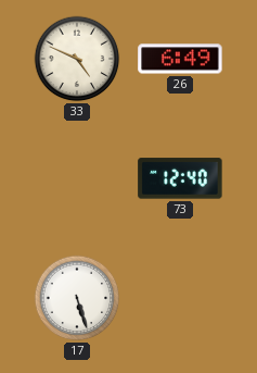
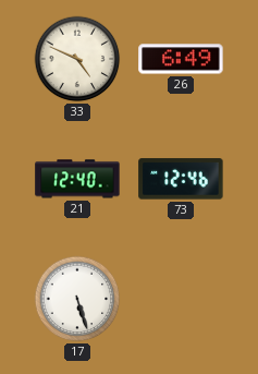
21: none -> 12:40 (77, 179)
73: 12:40 -> 12:46 (181, 179)
